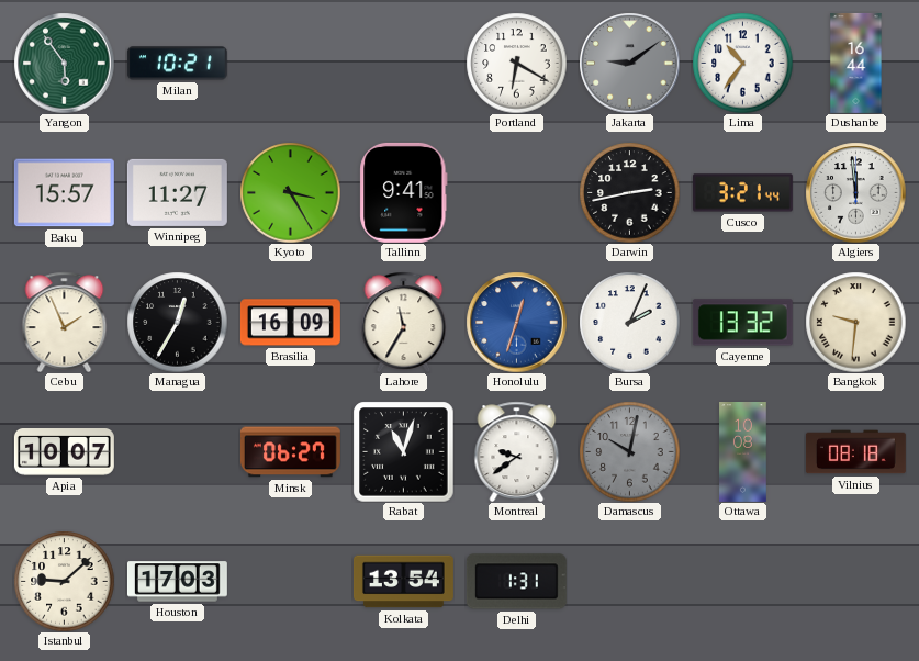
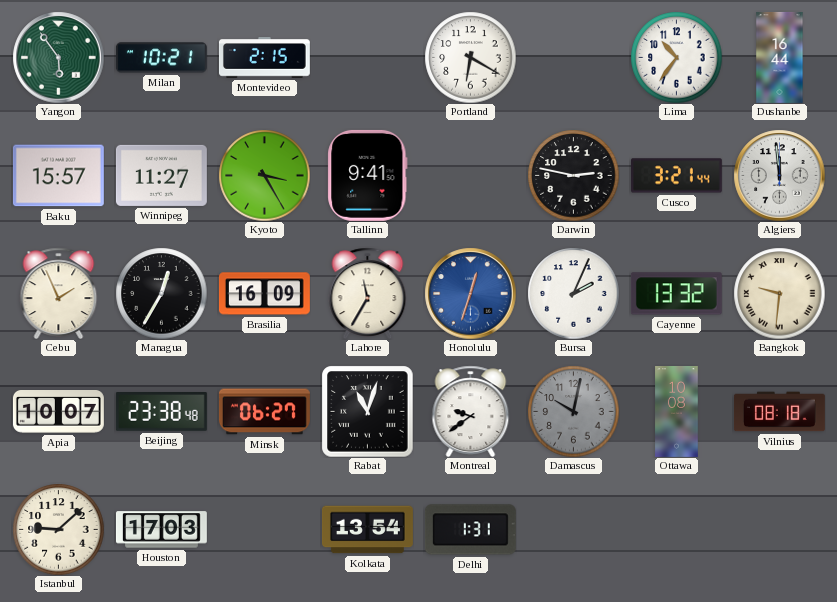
Montevideo: none -> 2:15 (264, 58)
Jakarta: 9:09 -> none (629, 63)
Darwin: 2:43 -> 2:47 (573, 175)
Beijing: none -> 23:38 (161, 412)
